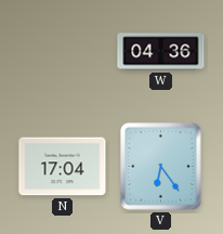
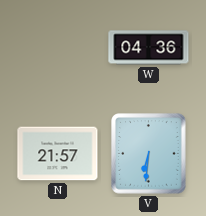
N: 17:04 -> 21:57 (58, 154)
V: 6:24 -> 6:31 (149, 154)
